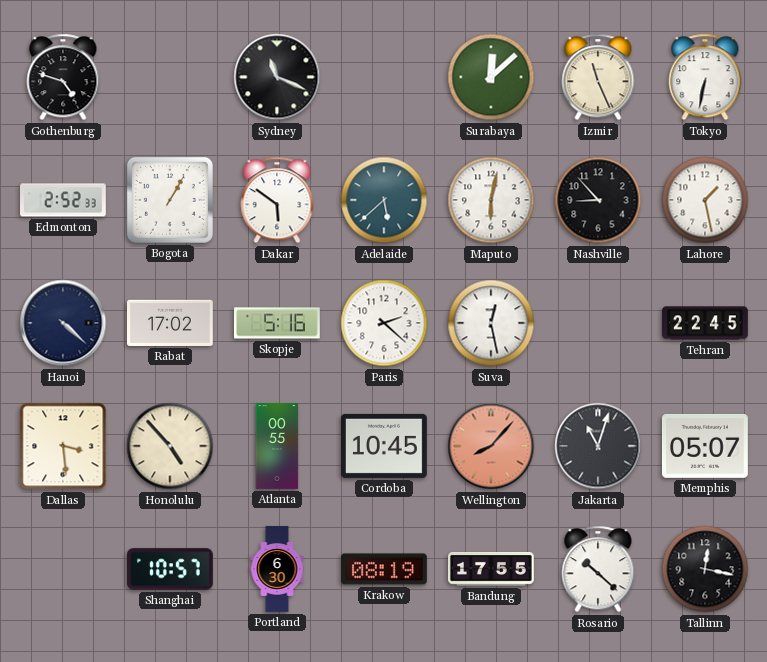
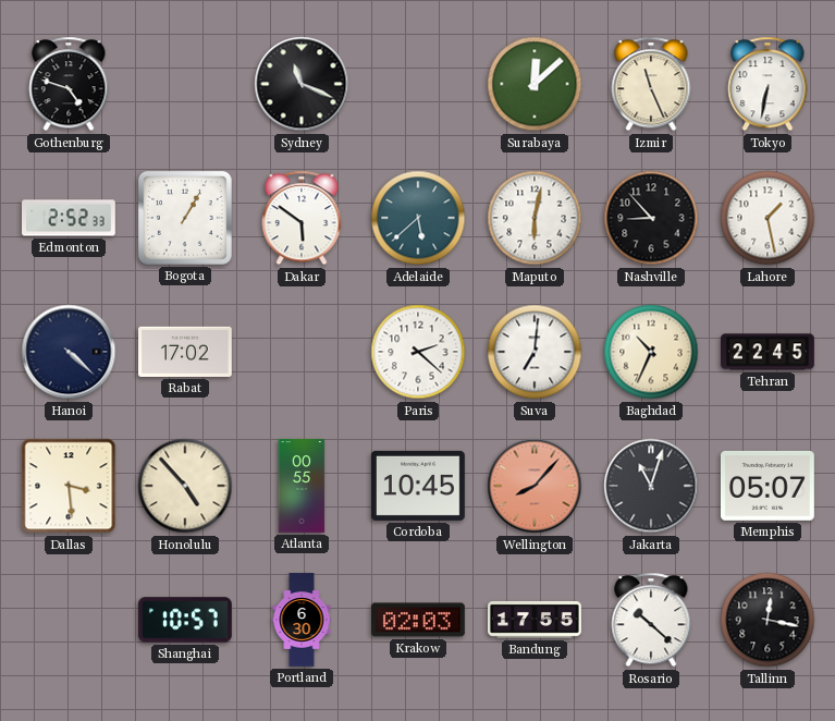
Skopje: 5:16 -> none (278, 323)
Suva: 12:28 -> 7:01 (535, 352)
Baghdad: none -> 10:34 (651, 352)
Krakow: 08:19 -> 02:03 (419, 620)
